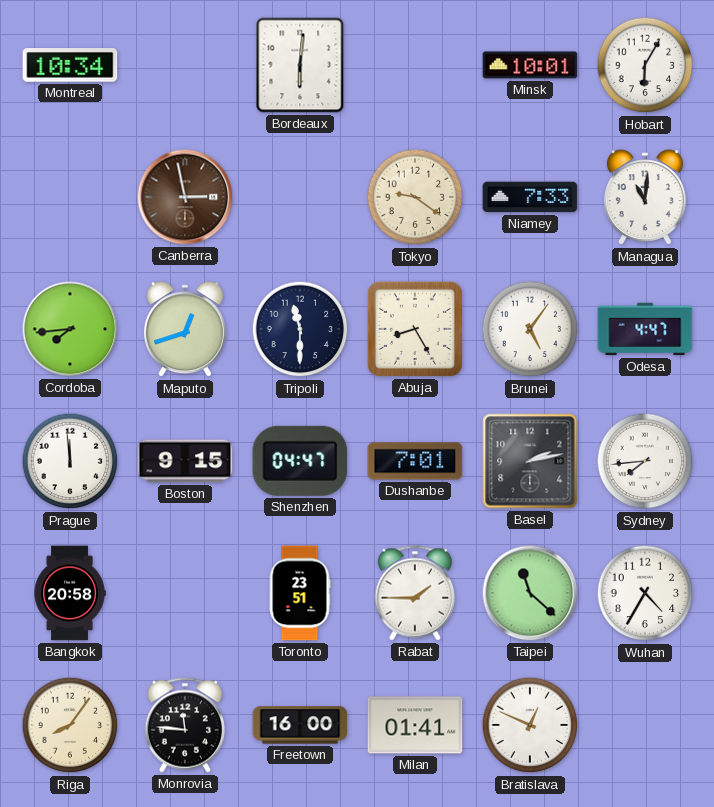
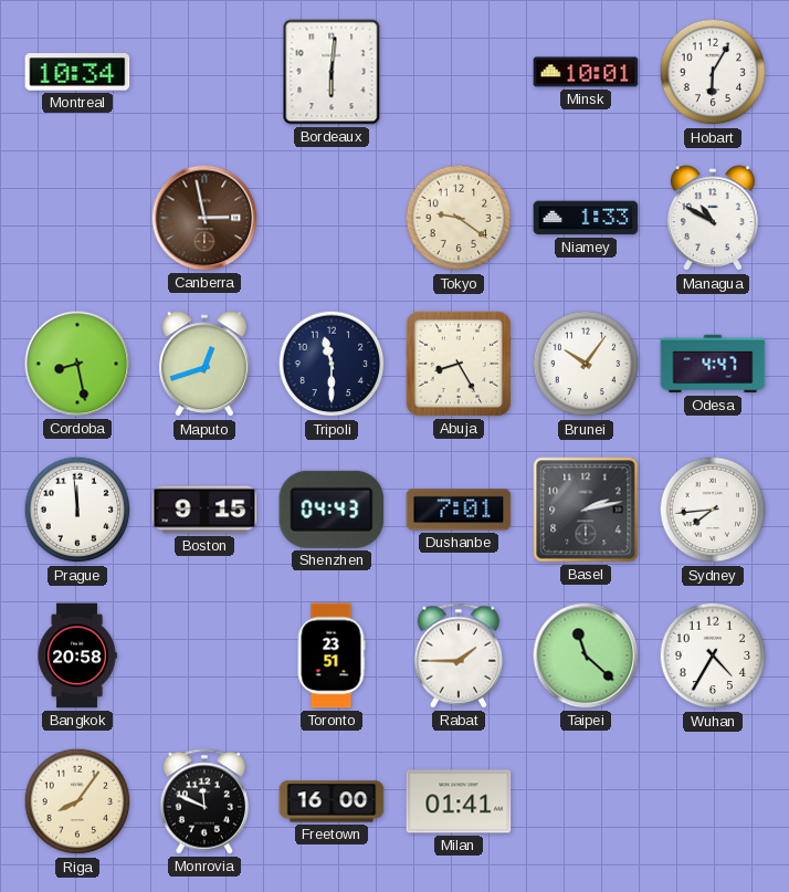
Niamey: 7:33 -> 1:33 (586, 218)
Managua: 11:01 -> 10:50 (713, 219)
Cordoba: 7:44 -> 8:28 (77, 364)
Brunei: 5:06 -> 10:06 (586, 364)
Shenzhen: 04:47 -> 04:43 (332, 510)
Monrovia: 11:46 -> 11:49 (203, 801)
Bratislava: 12:49 -> none (530, 725)
